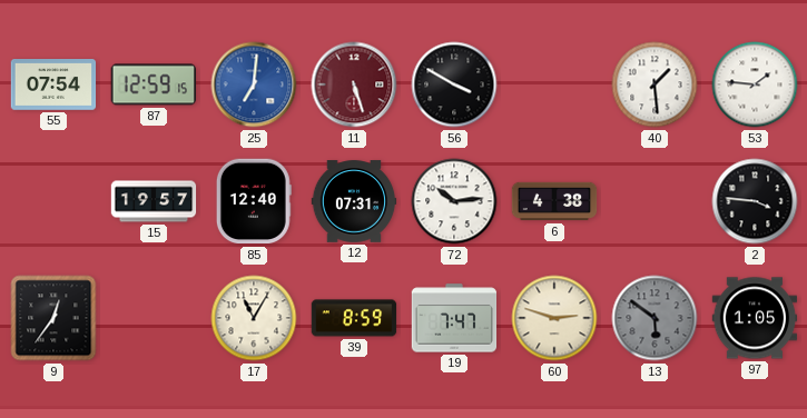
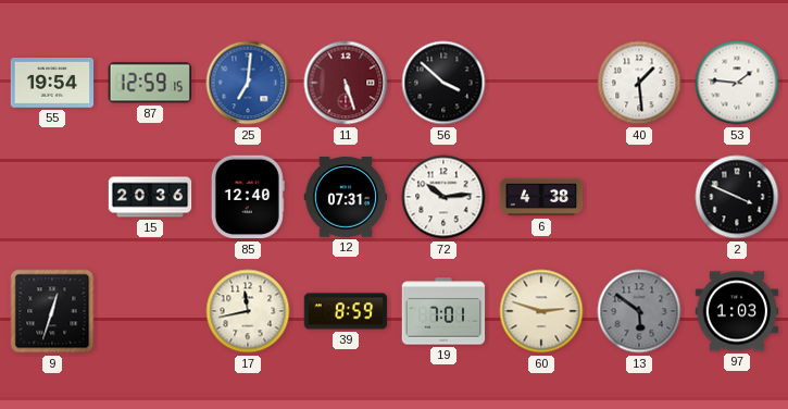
55: 07:54 -> 19:54 (52, 84)
56: 3:50 -> 3:52 (443, 83)
15: 19:57 -> 20:36 (150, 197)
2: 3:46 -> 3:49 (737, 197)
9: 12:36 -> 12:33 (52, 311)
17: 11:05 -> 11:43 (248, 311)
19: 7:47 -> 7:01 (443, 311)
97: 1:05 -> 1:03 (737, 311)
